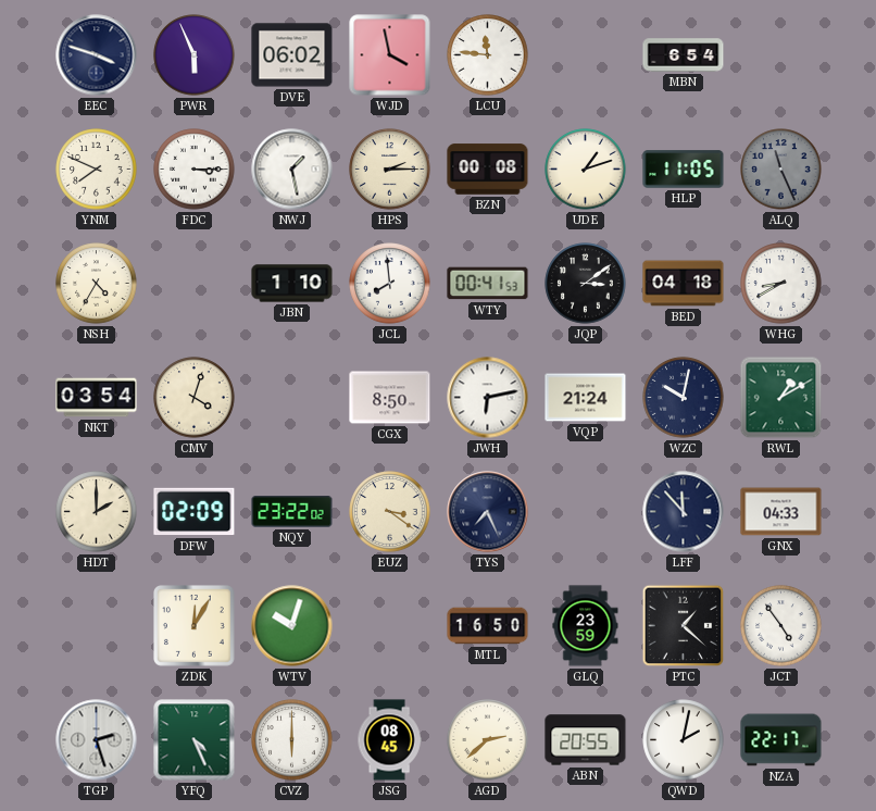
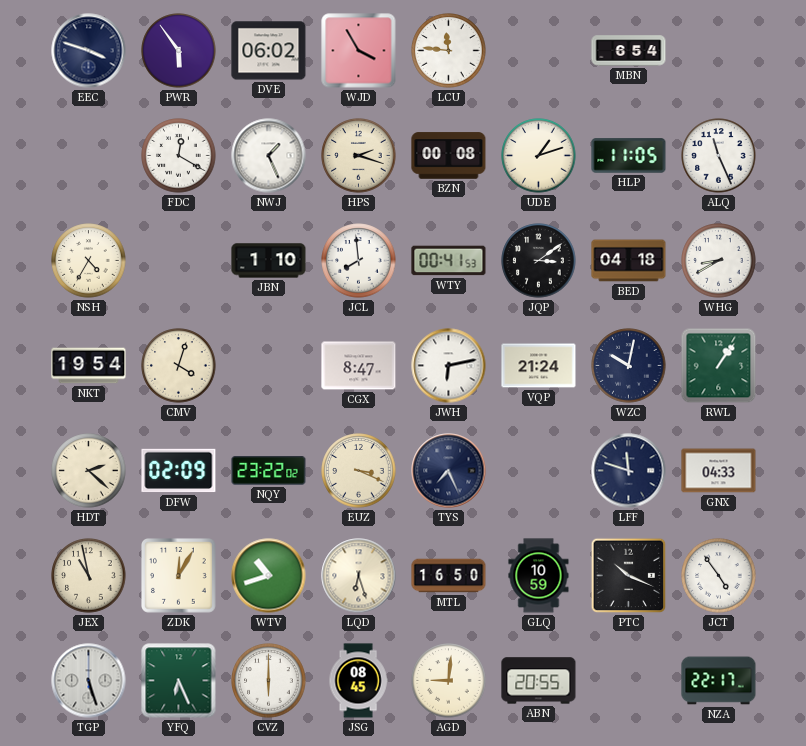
PWR: 5:56 -> 5:54 (179, 51)
WJD: 3:58 -> 3:55 (359, 51)
YNM: 7:49 -> none (97, 170)
FDC: 3:15 -> 12:20 (179, 156)
NWJ: 1:28 -> 1:26 (269, 156)
HPS: 2:15 -> 2:18 (359, 156)
ALQ dial: grey -> white (719, 156)
NKT: 03:54 -> 19:54 (89, 366)
CGX: 8:50 -> 8:47 (359, 366)
RWL: 1:10 -> 1:06 (719, 366)
HDT: 2:00 -> 2:22 (89, 471)
EUZ: 3:21 -> 3:19 (359, 471)
LFF: 11:53 -> 11:48 (629, 471)
JEX: none -> 10:58 (89, 576)
WTV: 10:03 -> 10:42 (269, 576)
LQD: none -> 6:27 (359, 576)
GLQ: 23:59 -> 10:59 (539, 576)
PTC: 1:22 -> 10:19 (629, 576)
TGP: 2:27 -> 5:27 (89, 681)
YFQ: 4:26 -> 6:26 (179, 681)
AGD: 2:38 -> 9:01 (449, 681)
QWD: 2:02 -> none (684, 740)
